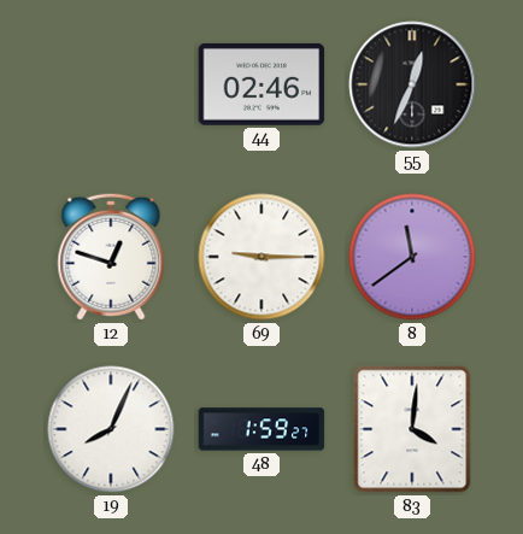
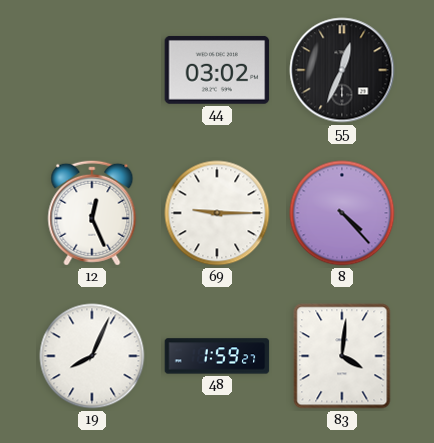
44: 02:46 -> 03:02 (217, 70)
12: 12:48 -> 12:26 (92, 213)
8: 11:39 -> 4:23 (342, 213)
